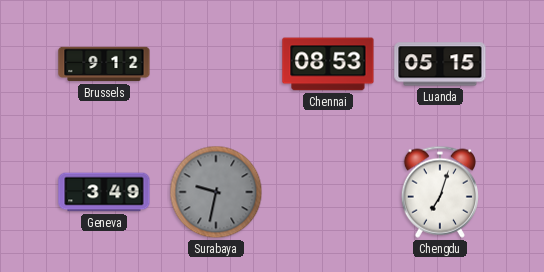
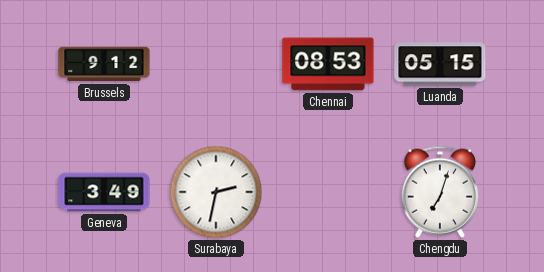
Surabaya: 9:32 -> 2:32 (216, 192)
Surabaya dial: grey -> white (216, 192)
